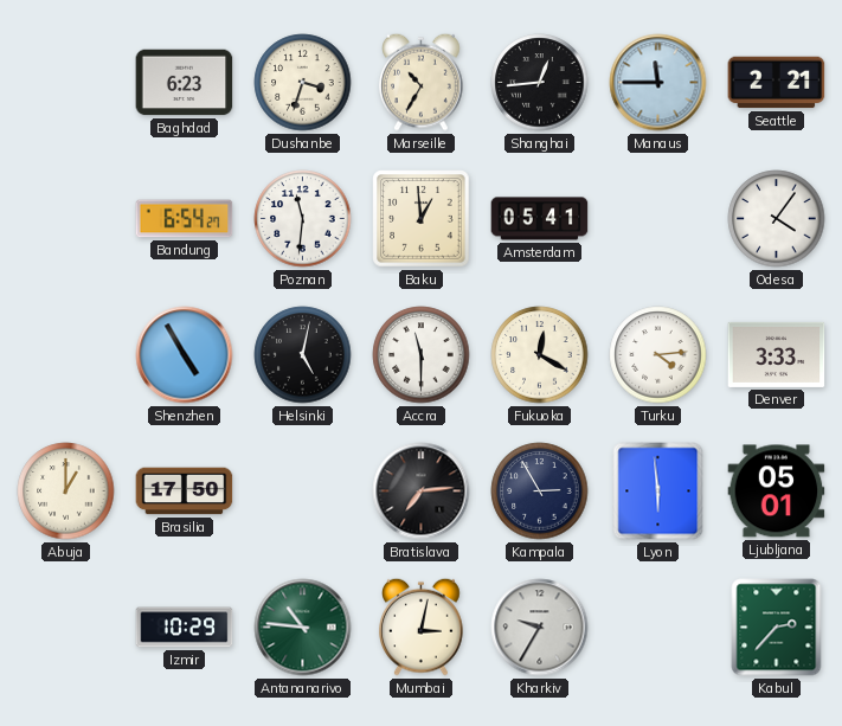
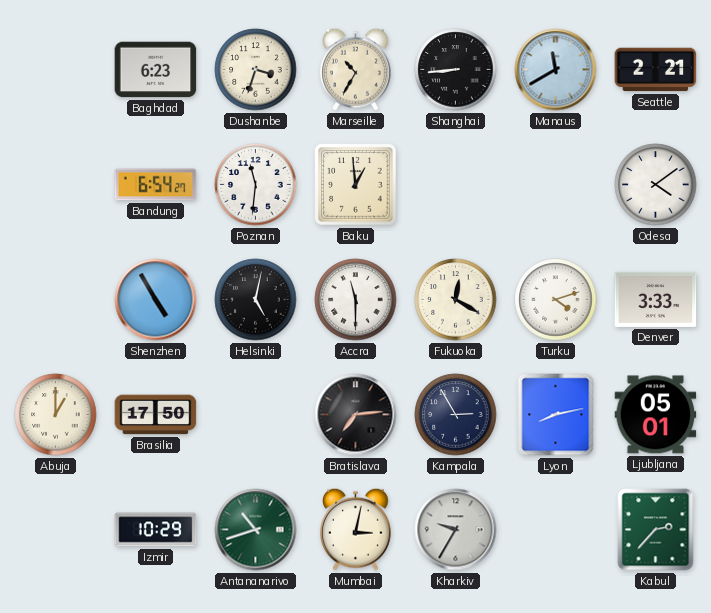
Shanghai: 12:44 -> 8:44 (456, 70)
Manaus: 11:45 -> 11:40 (556, 70)
Amsterdam: 05:41 -> none (540, 219)
Odesa: 4:06 -> 4:09 (656, 185)
Turku: 4:14 -> 4:12 (556, 300)
Lyon: 5:59 -> 8:13 (556, 415)
Antananarivo: 10:46 -> 10:42 (256, 530)
